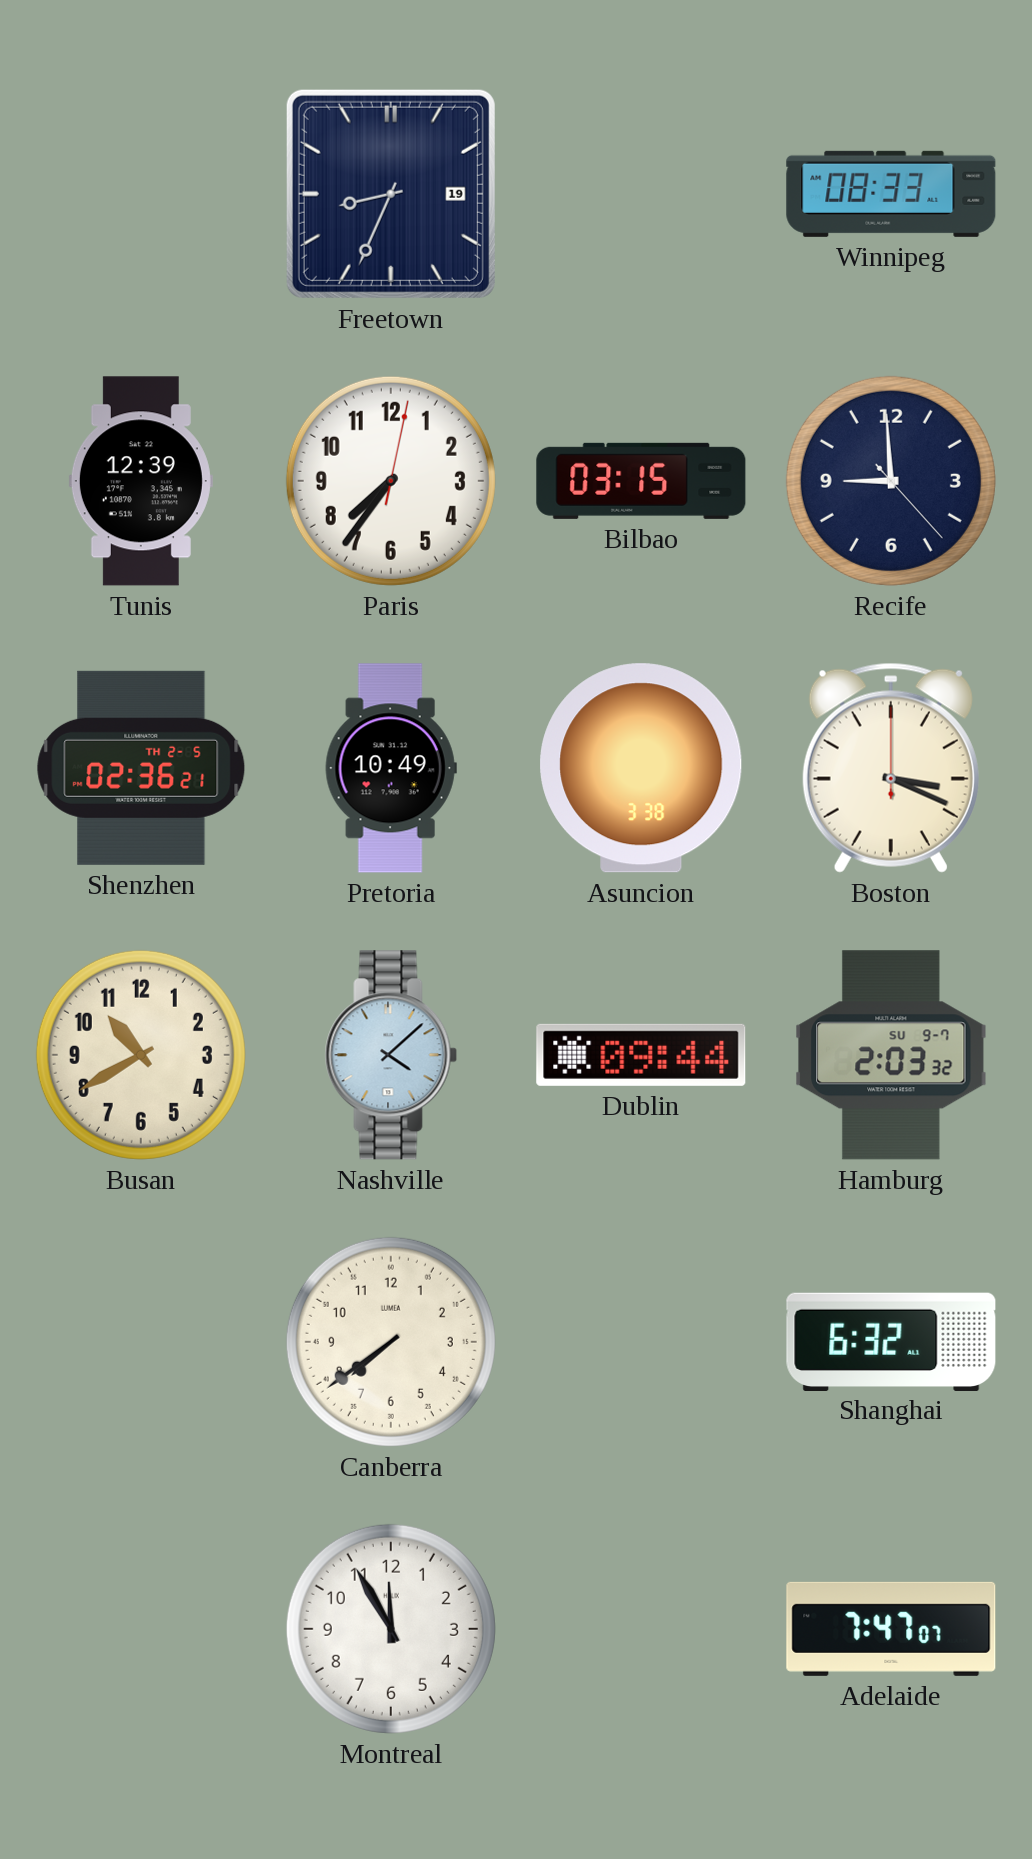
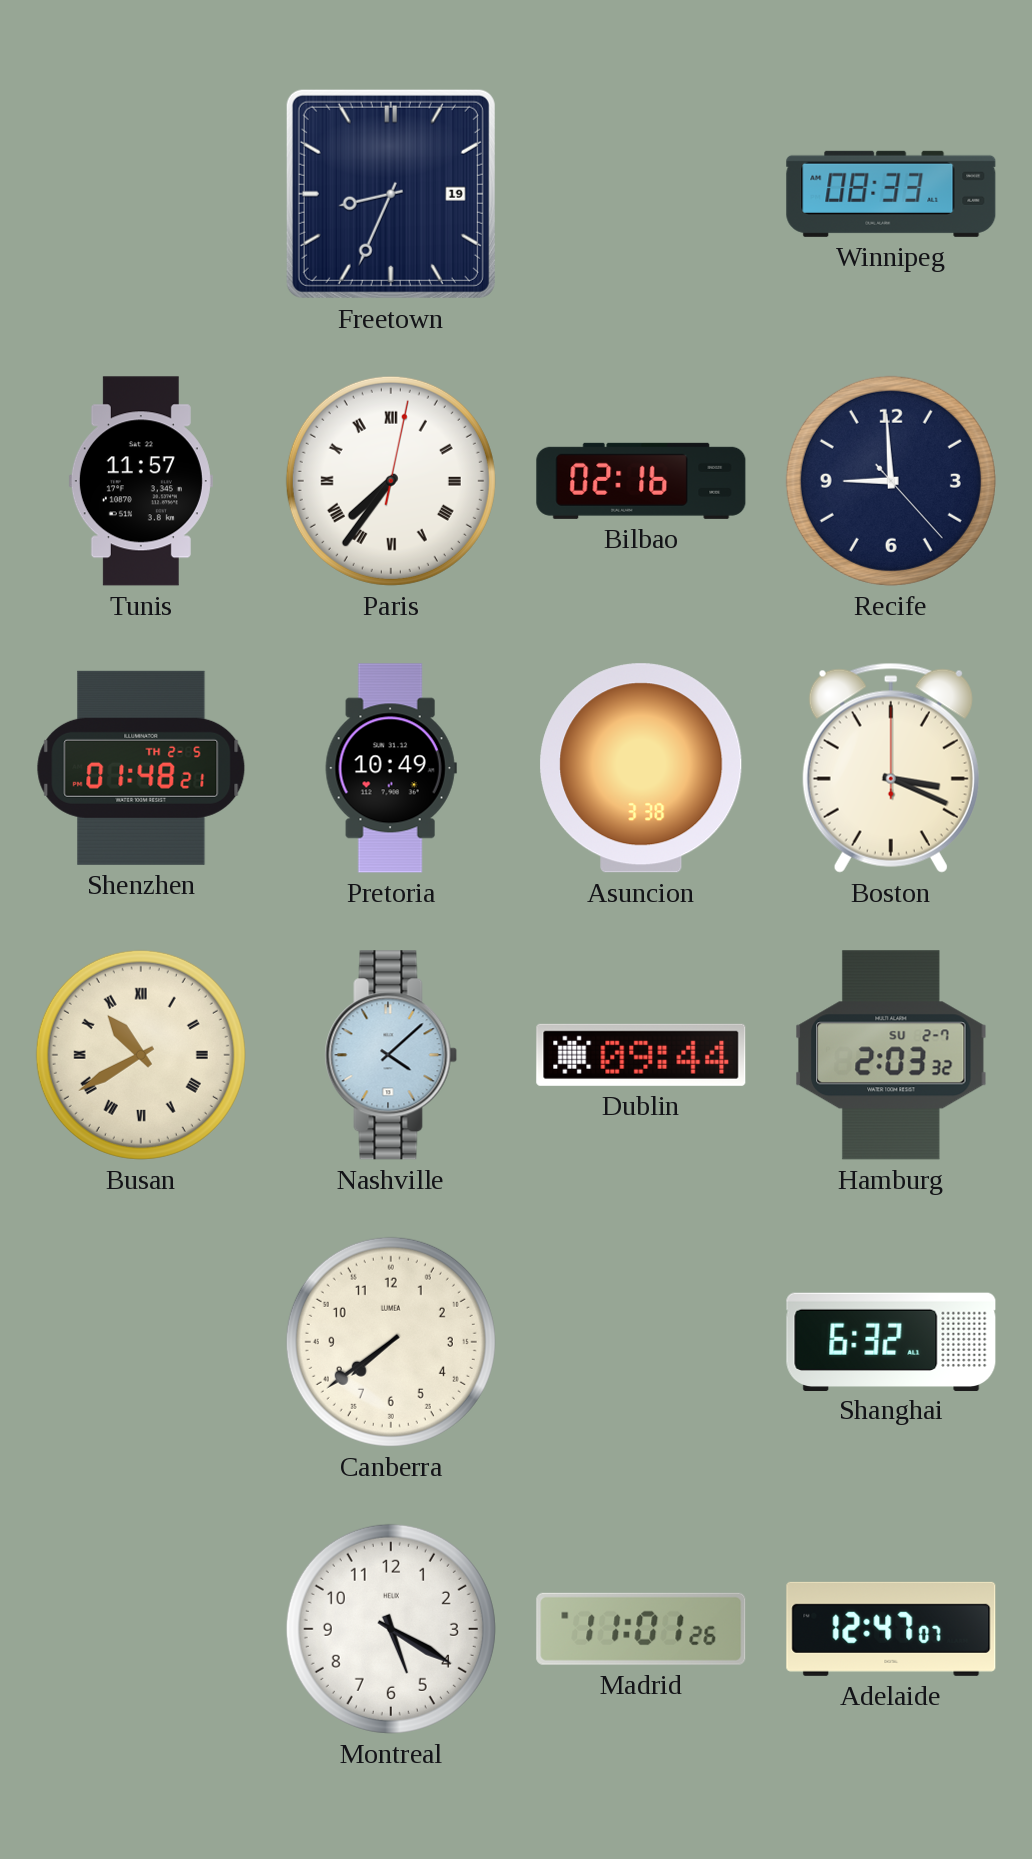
Tunis: 12:39 -> 11:57 (141, 481)
Paris numerals: Arabic -> Roman (391, 481)
Bilbao: 03:15 -> 02:16 (641, 481)
Shenzhen: 02:36 -> 01:48 (141, 768)
Busan numerals: Arabic -> Roman (141, 1055)
Hamburg date: SU 9-7 -> SU 2-7 (891, 1055)
Montreal: 11:55 -> 5:20 (391, 1629)
Madrid: none -> 11:01 (641, 1629)
Adelaide: 7:47 -> 12:47 (891, 1629)
